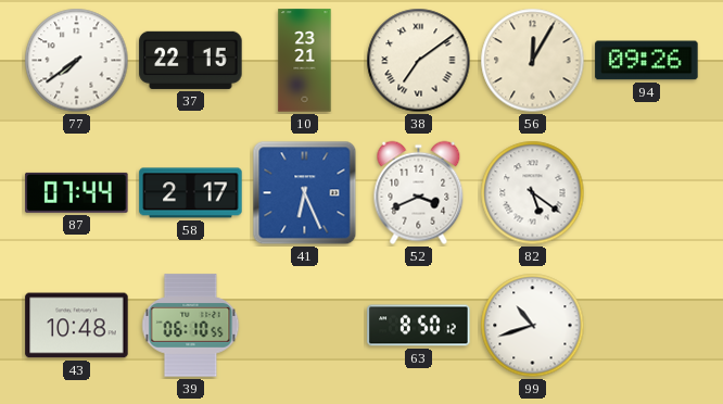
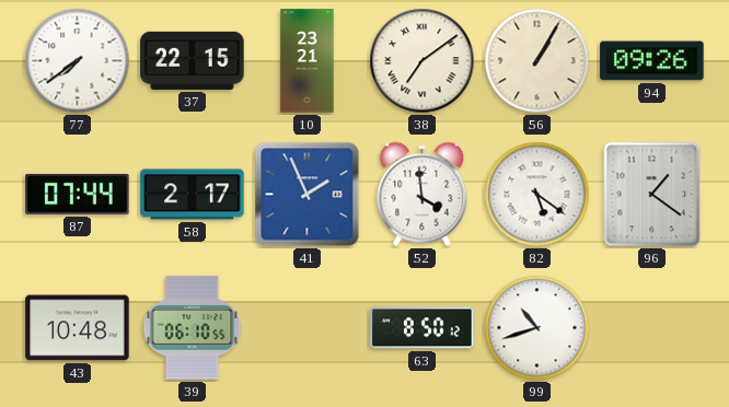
56: 12:05 -> 1:05 (537, 61)
41: 6:26 -> 1:56 (308, 195)
52: 3:41 -> 3:59 (423, 195)
96: none -> 1:21 (652, 195)
